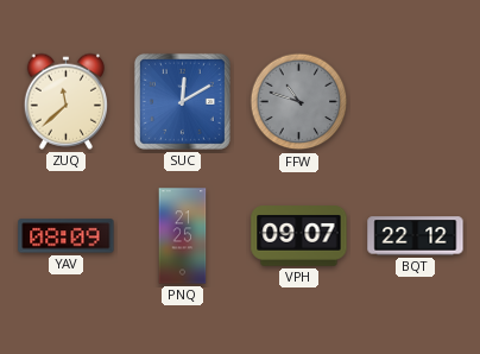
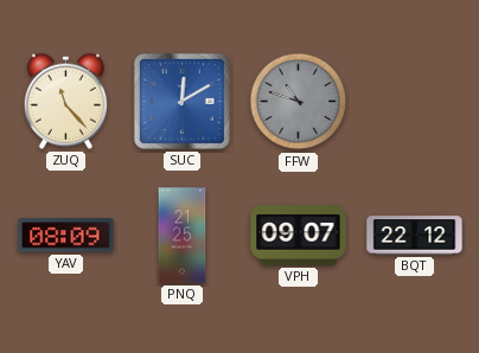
ZUQ: 11:38 -> 11:23 (65, 101)
